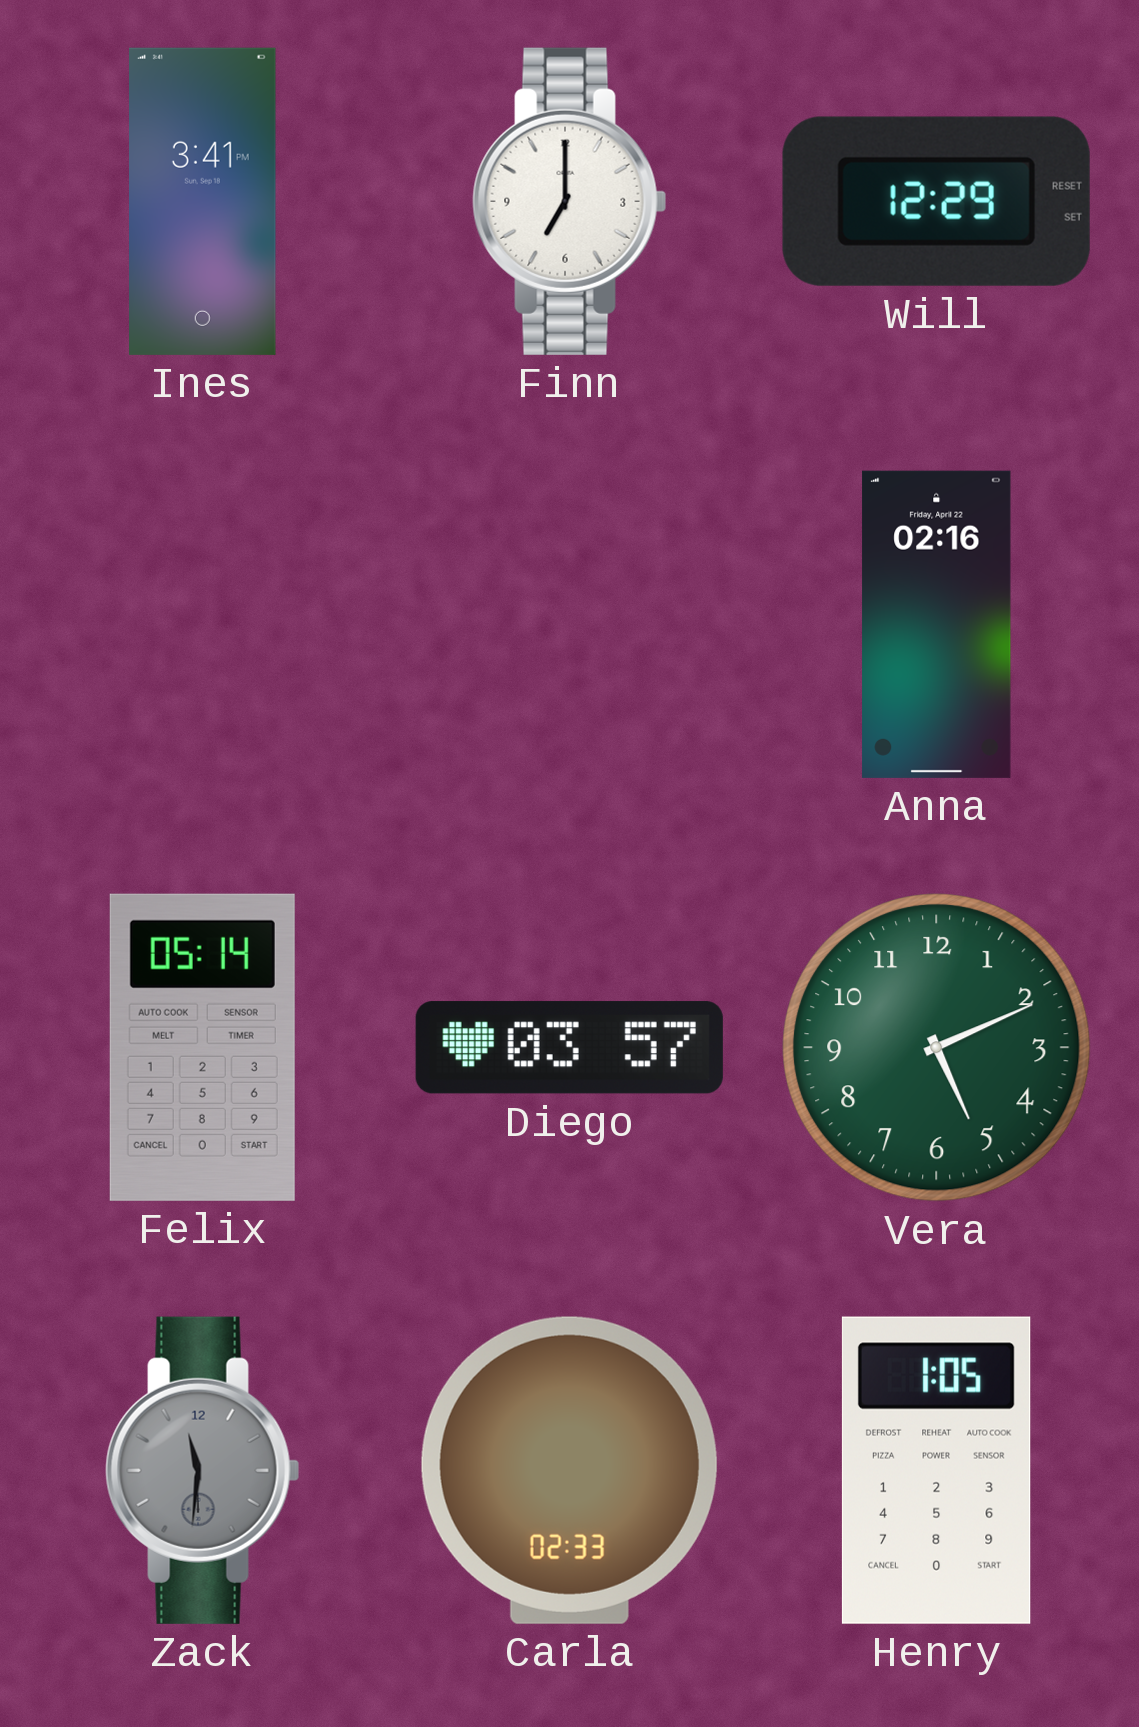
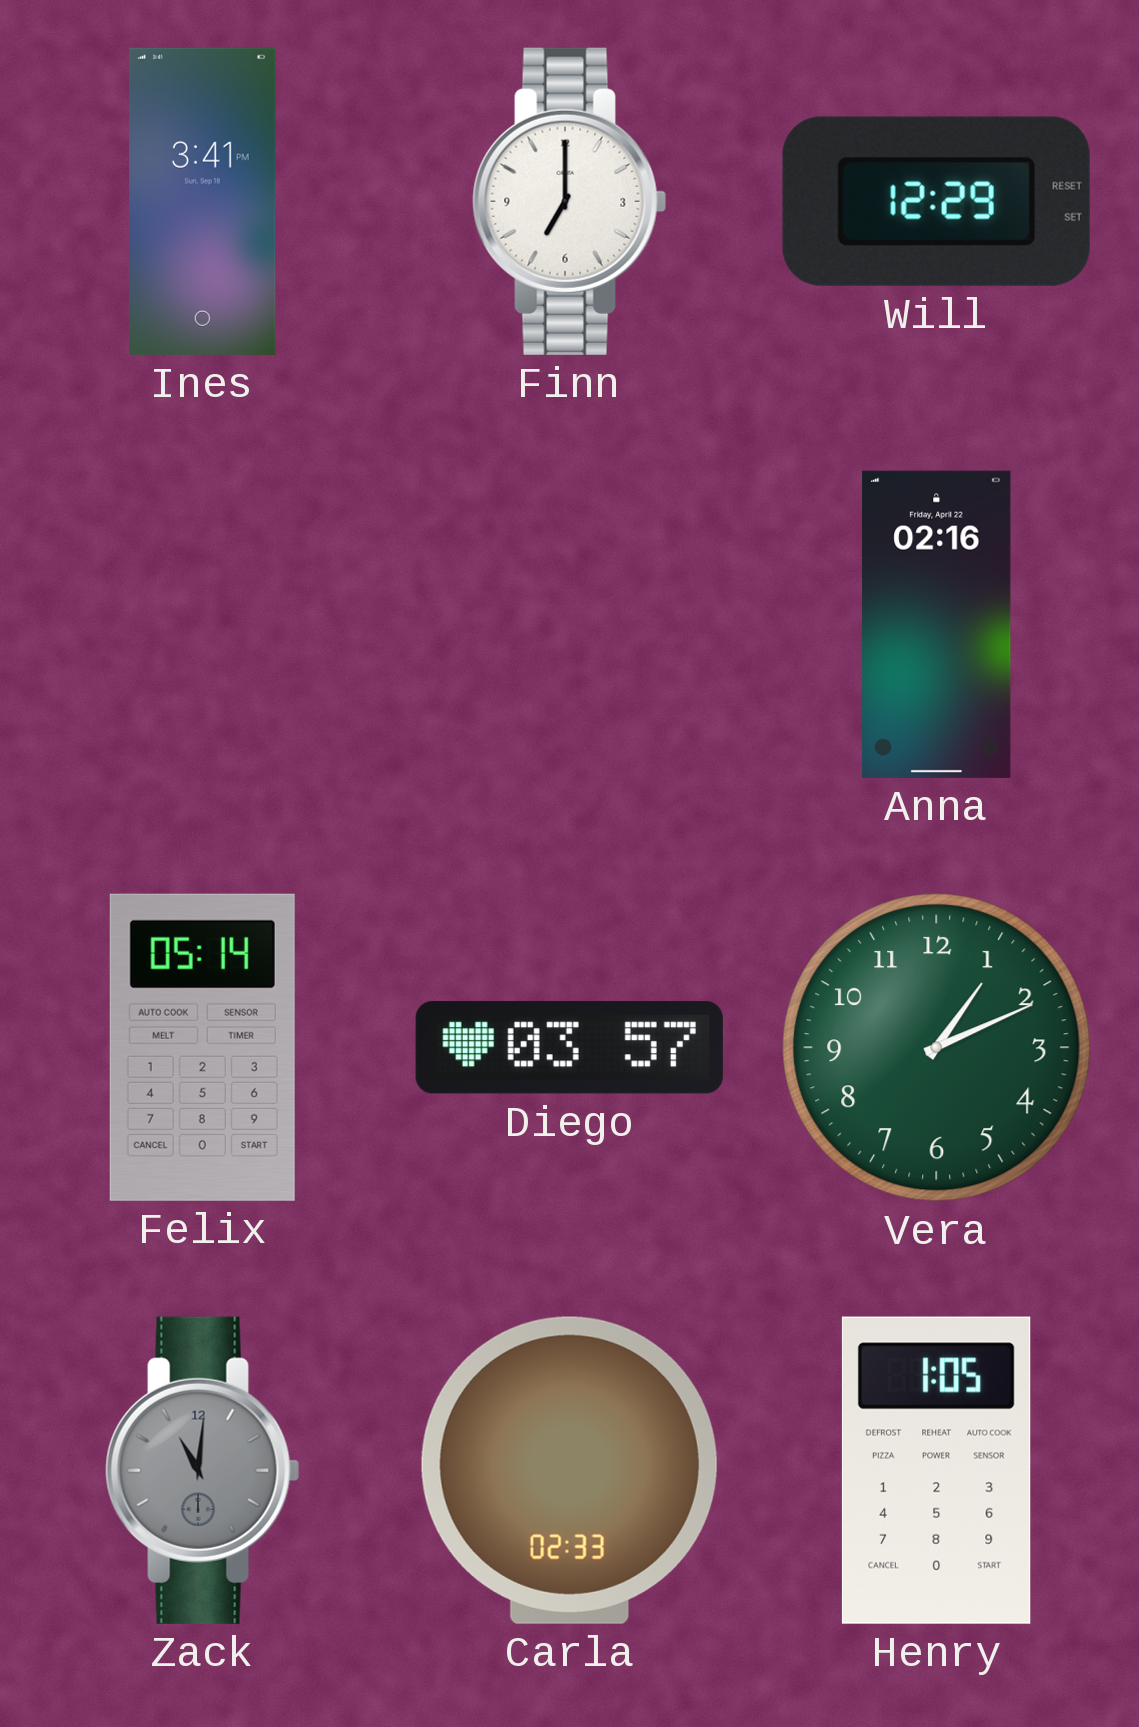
Vera: 5:11 -> 1:11 (937, 1048)
Zack: 11:31 -> 11:01 (203, 1470)
